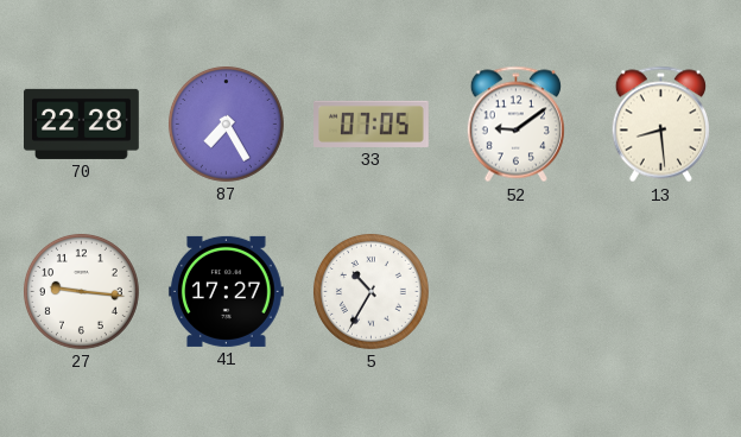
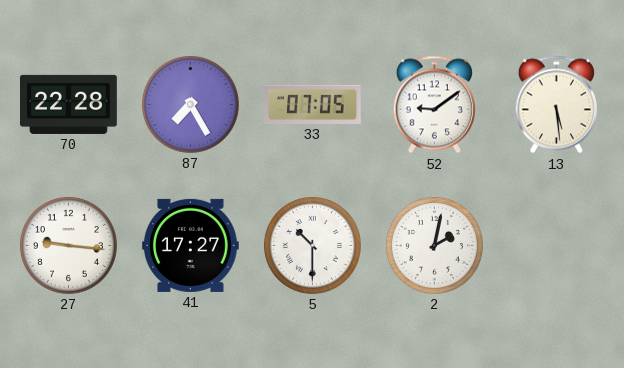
13: 8:29 -> 5:29 (556, 105)
5: 10:35 -> 10:30 (312, 245)
2: none -> 2:02 (434, 245)
